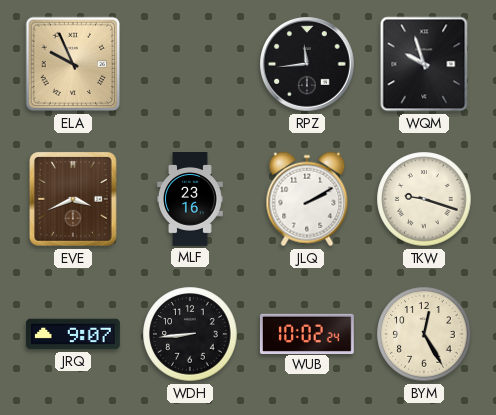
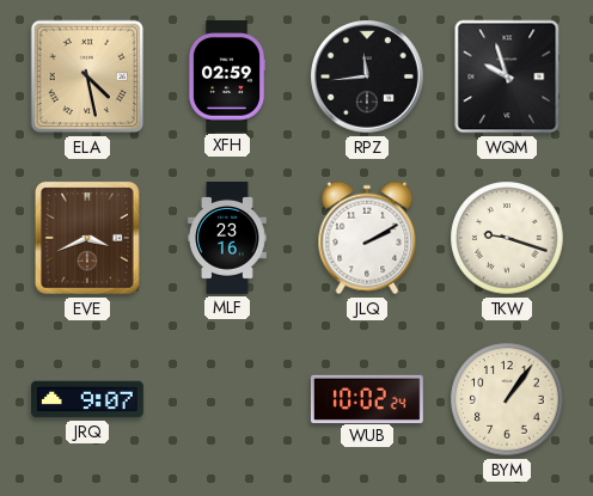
ELA: 9:56 -> 4:28 (87, 76)
XFH: none -> 02:59 (226, 76)
WDH: 8:44 -> none (190, 334)
BYM: 12:25 -> 1:06 (507, 399)
